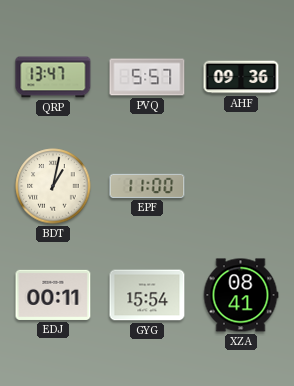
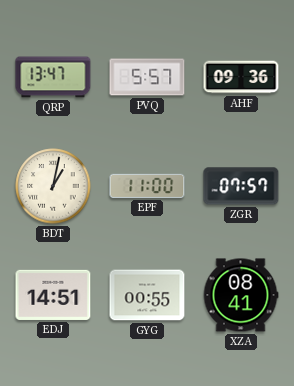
ZGR: none -> 07:57 (241, 186)
EDJ: 00:11 -> 14:51 (53, 295)
GYG: 15:54 -> 00:55 (147, 295)
